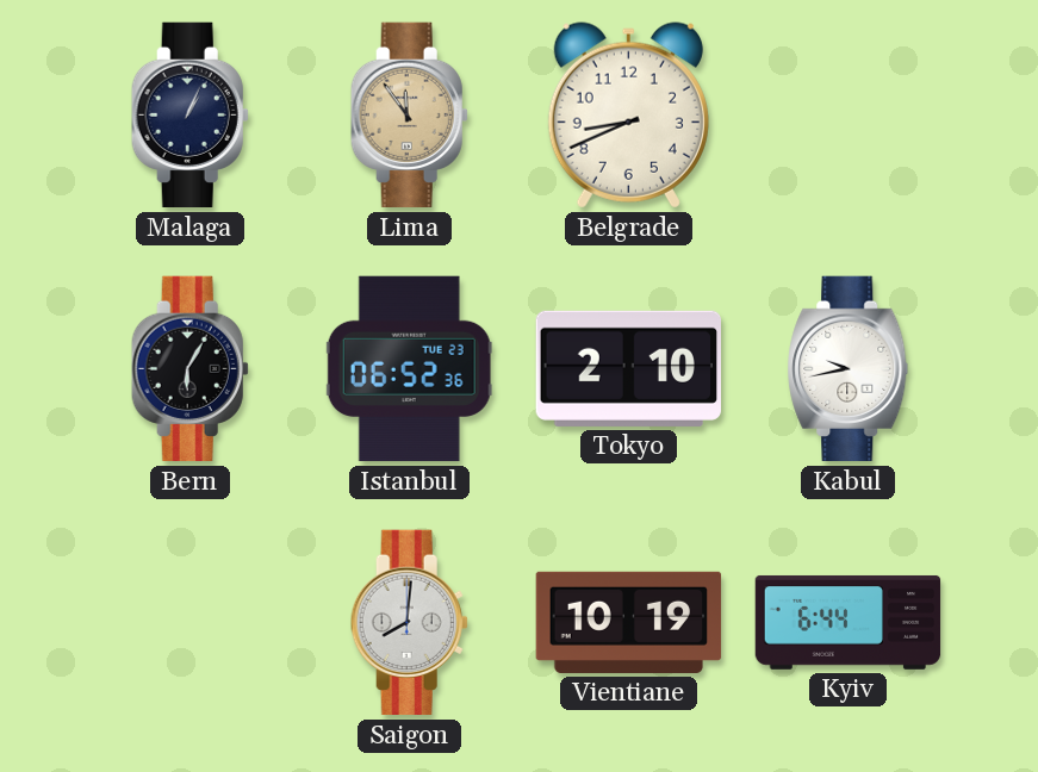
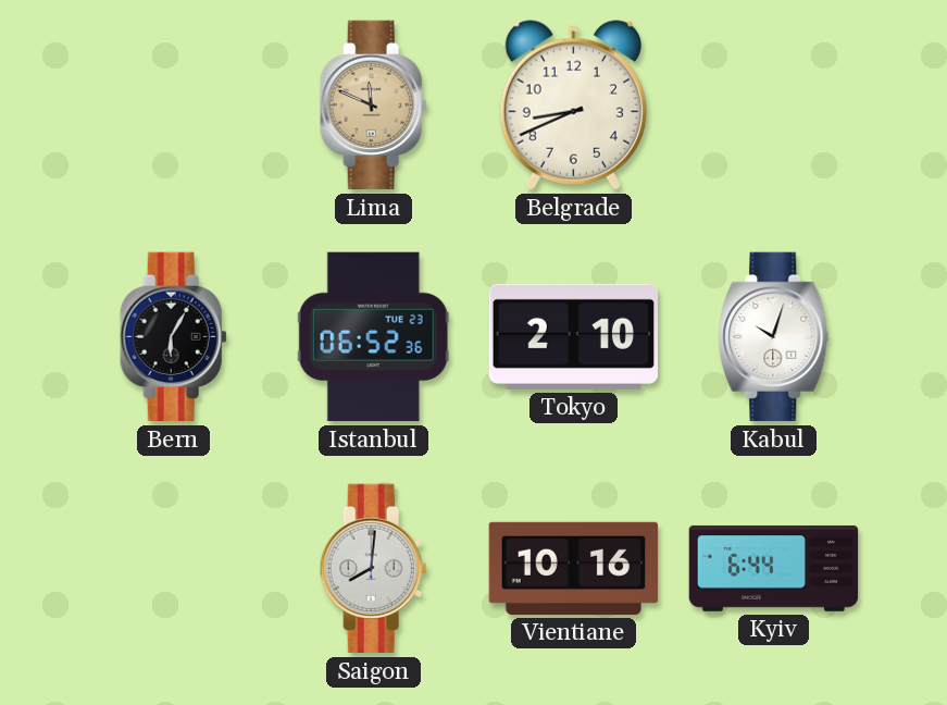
Malaga: 1:04 -> none (189, 116)
Lima: 11:54 -> 11:49 (373, 106)
Kabul: 9:43 -> 10:03 (774, 337)
Vientiane: 10:19 -> 10:16 (574, 568)
